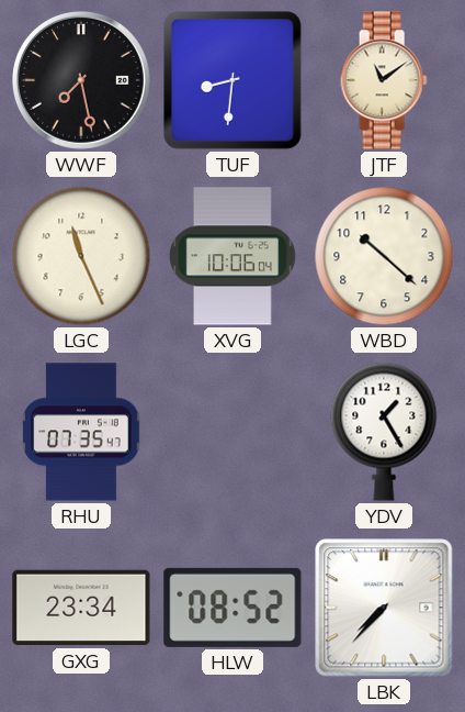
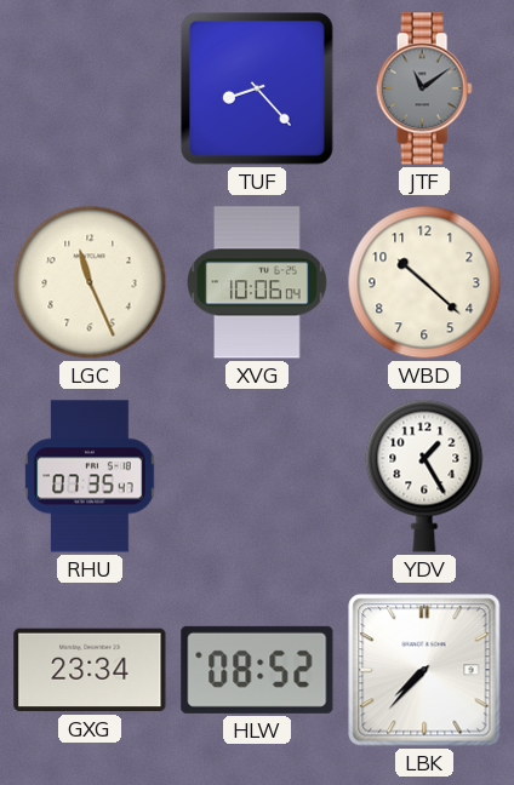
WWF: 7:28 -> none (81, 80)
TUF: 8:31 -> 8:23 (258, 90)
JTF dial: cream -> grey (424, 88)
